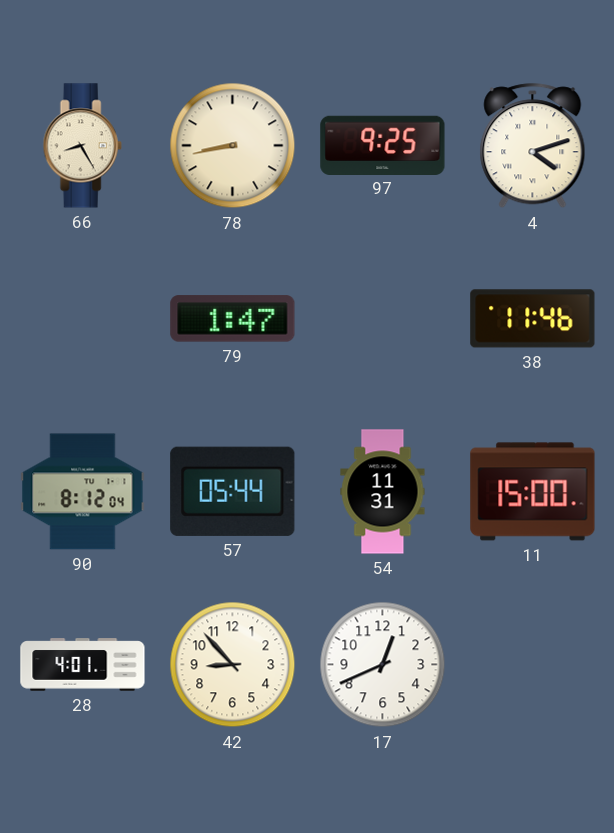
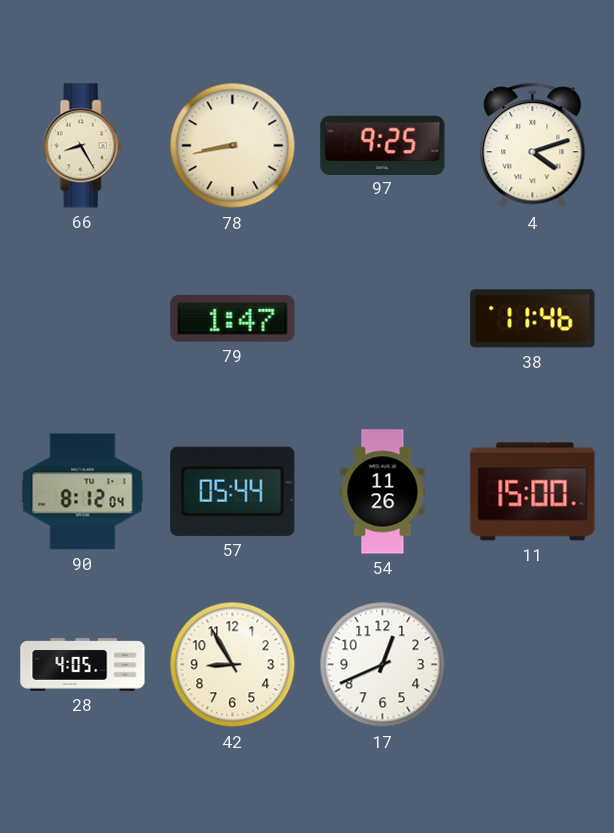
54: 11:31 -> 11:26 (383, 492)
28: 4:01 -> 4:05 (83, 665)
42: 8:53 -> 8:55 (233, 665)
